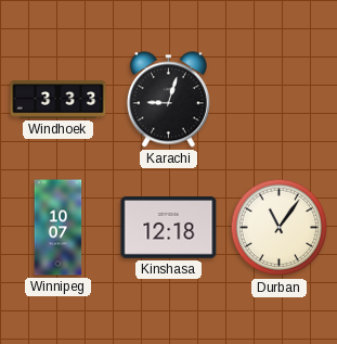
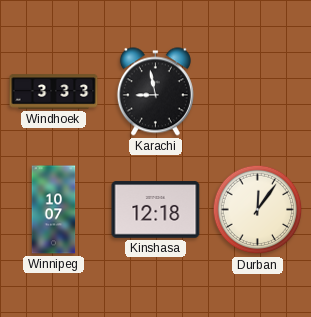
Karachi: 9:03 -> 8:58 (155, 92)
Durban: 11:06 -> 12:06 (258, 210)
